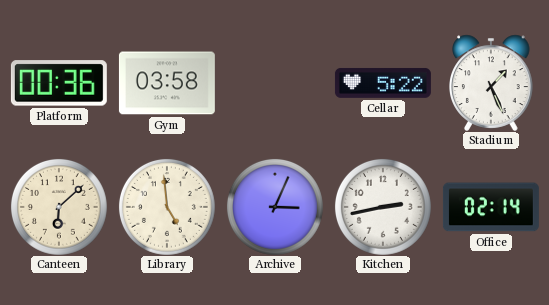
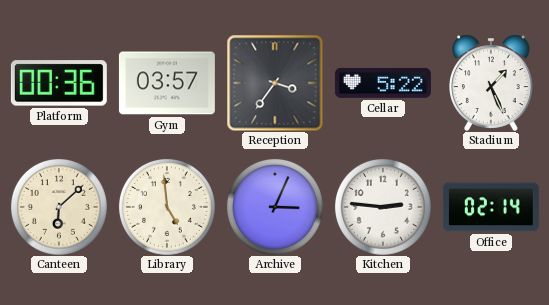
Gym: 03:58 -> 03:57 (167, 83)
Reception: none -> 3:36 (275, 83)
Kitchen: 2:43 -> 2:46 (383, 207)
